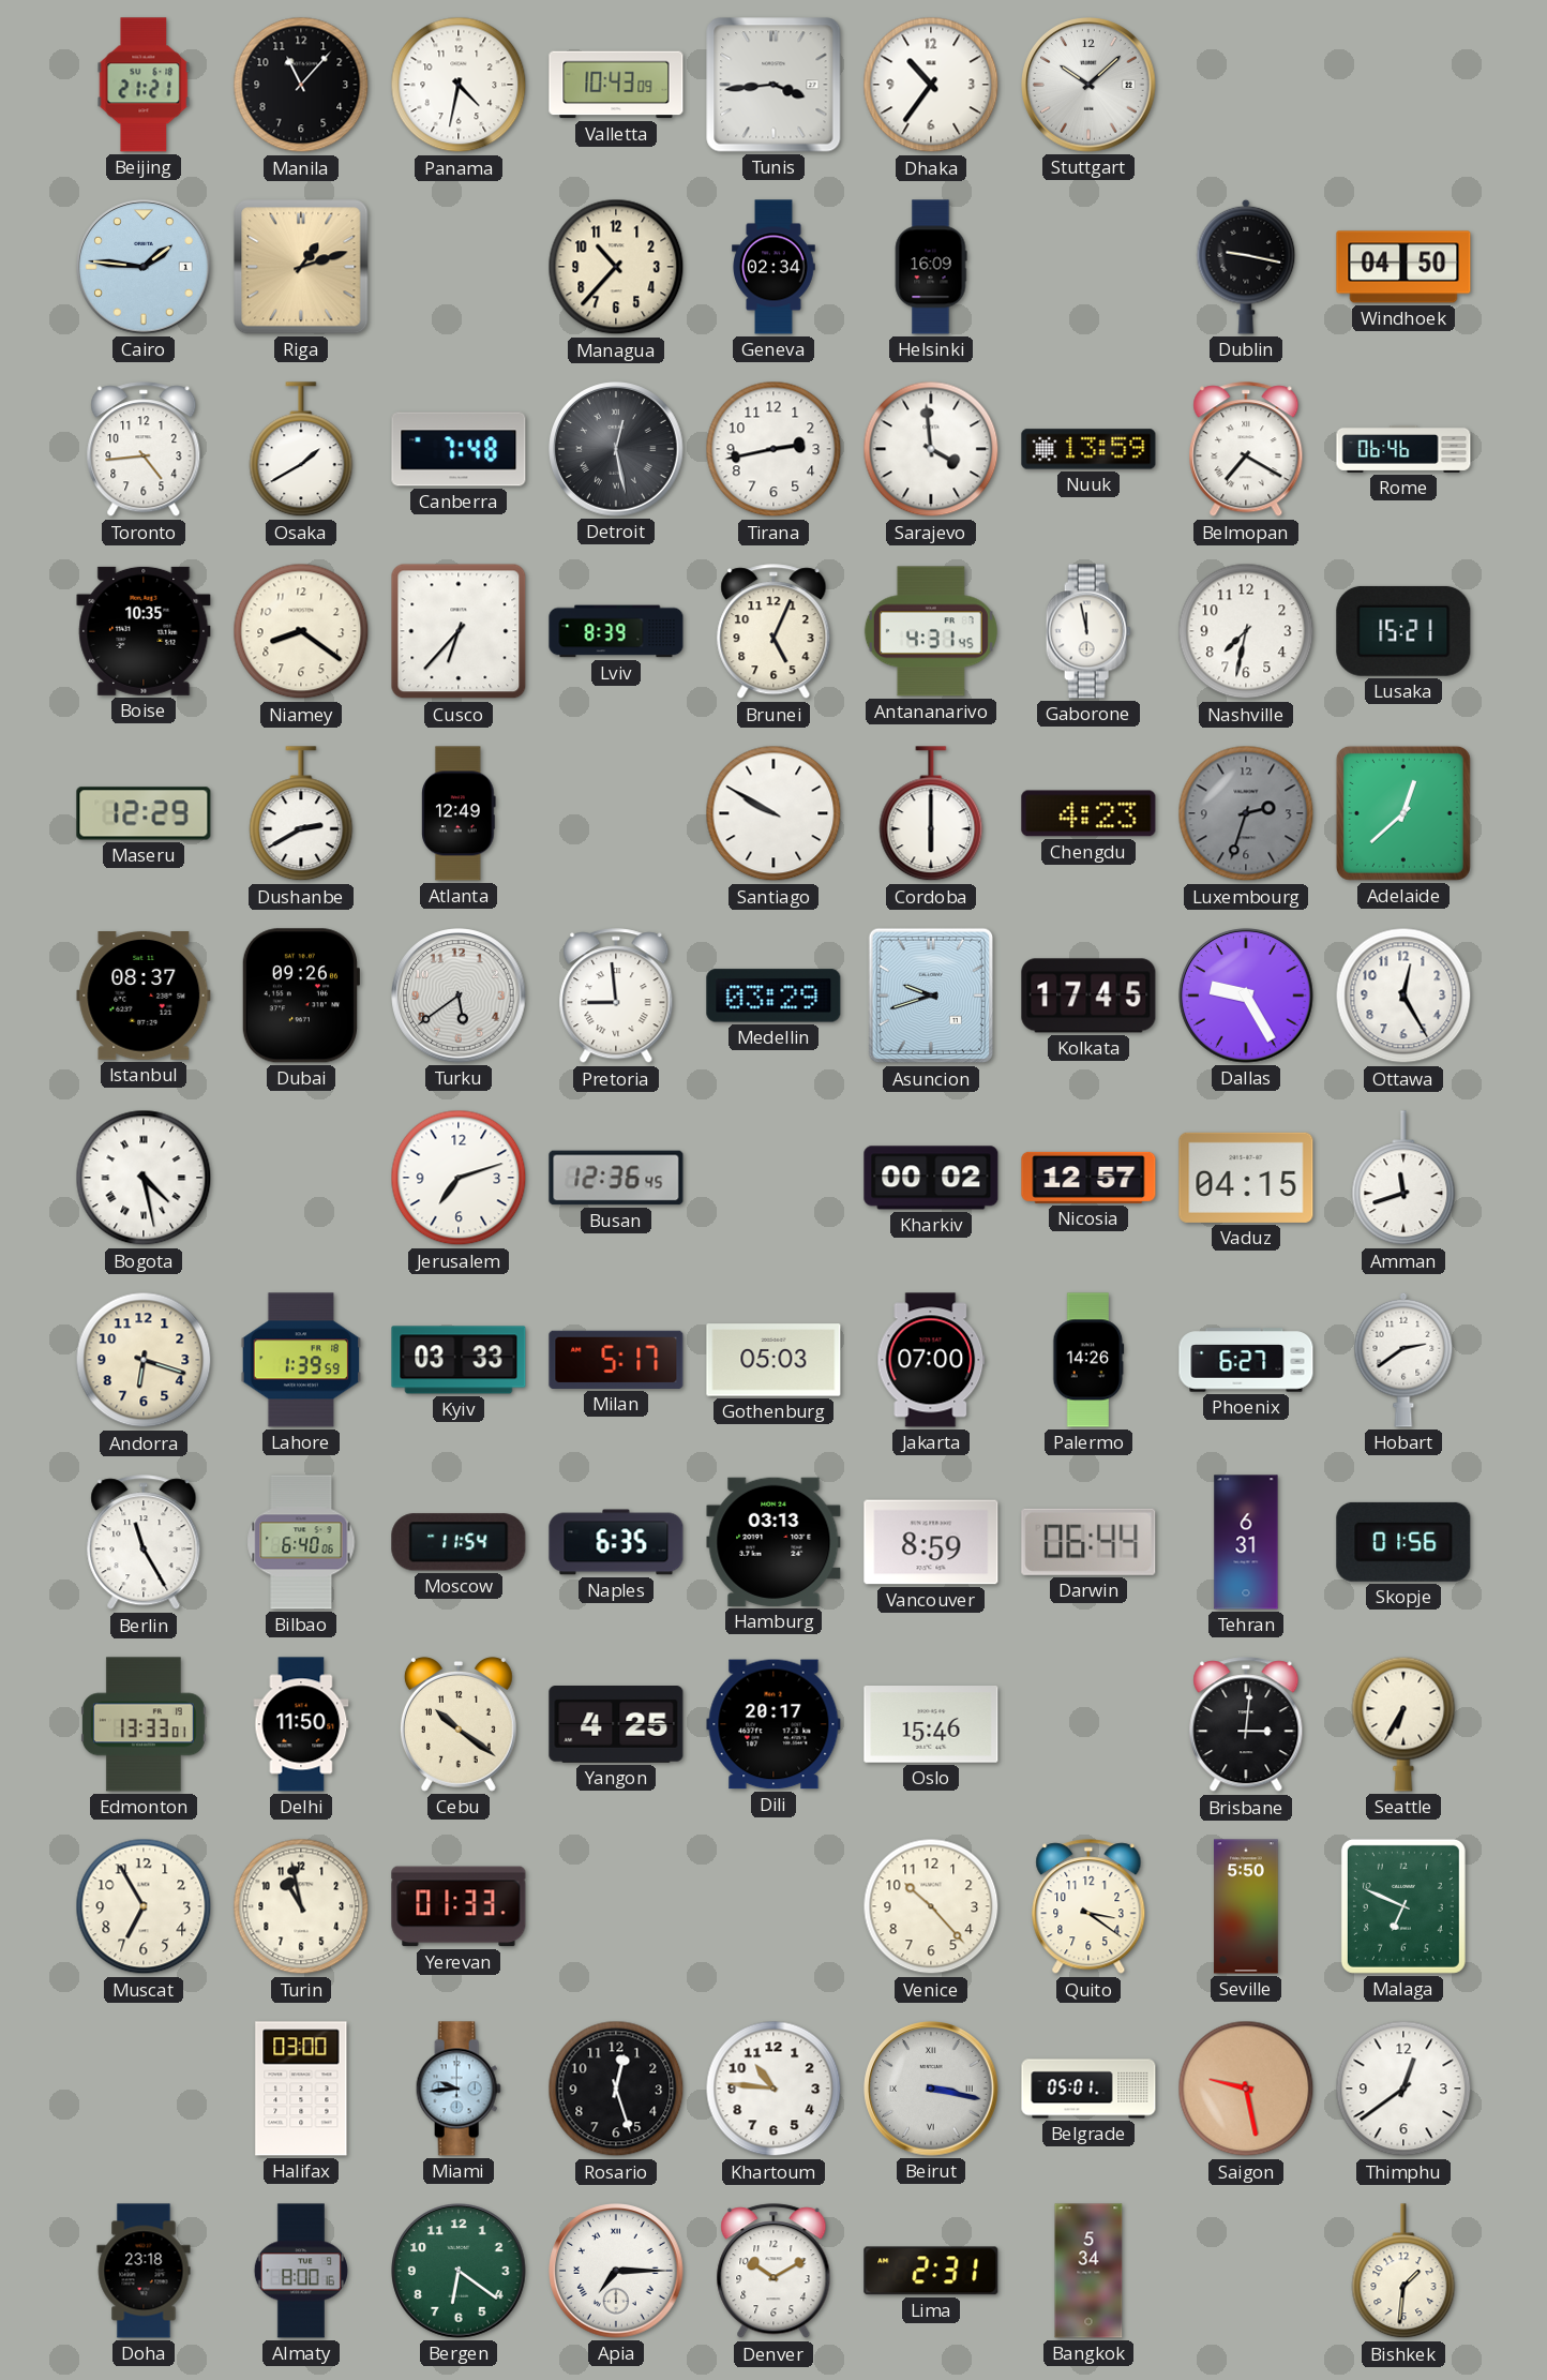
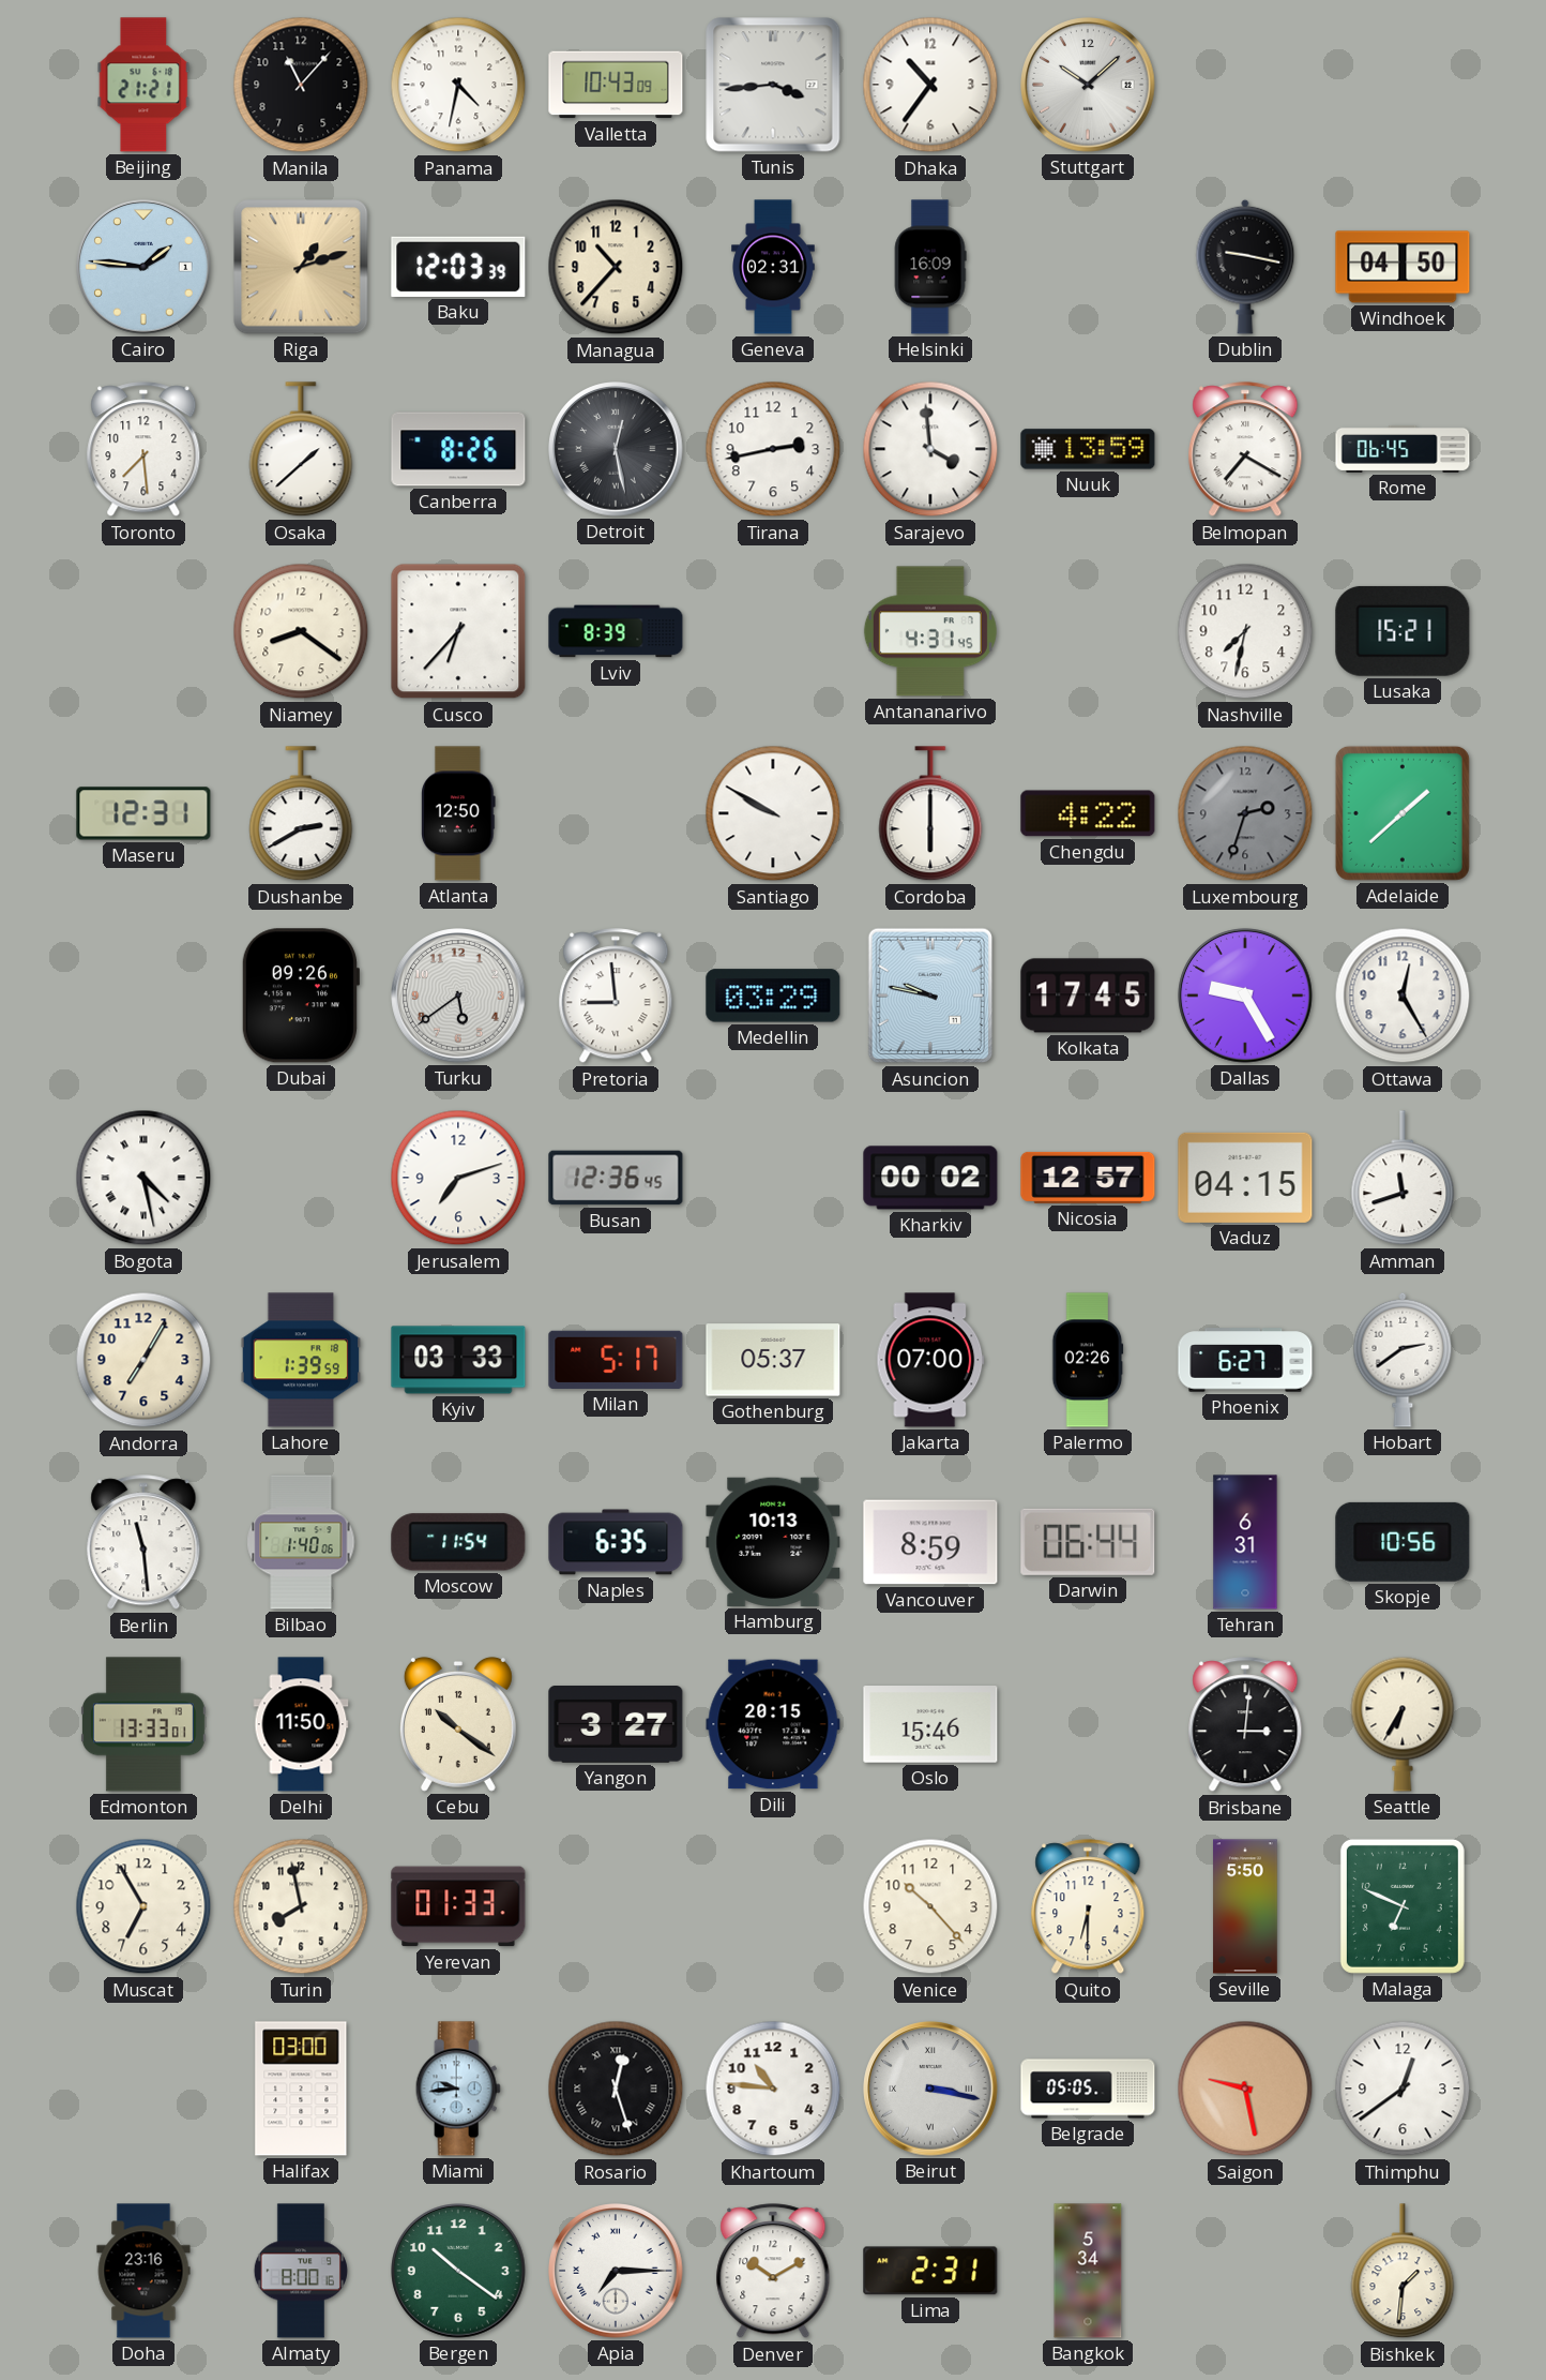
Baku: none -> 12:03 (458, 267)
Geneva: 02:34 -> 02:31 (773, 267)
Toronto: 4:44 -> 7:29 (143, 450)
Osaka: 1:40 -> 1:38 (301, 450)
Canberra: 7:48 -> 8:26 (458, 449)
Rome: 06:46 -> 06:45 (1403, 449)
Boise: 10:35 -> none (144, 631)
Brunei: 5:04 -> none (773, 632)
Gaborone: 11:58 -> none (1088, 631)
Maseru: 12:29 -> 12:31 (143, 813)
Atlanta: 12:49 -> 12:50 (458, 813)
Chengdu: 4:23 -> 4:22 (1088, 813)
Adelaide: 12:38 -> 1:38 (1403, 813)
Istanbul: 08:37 -> none (144, 997)
Asuncion: 9:42 -> 9:47 (930, 996)
Andorra: 6:18 -> 7:05 (143, 1360)
Gothenburg: 05:03 -> 05:37 (773, 1360)
Palermo: 14:26 -> 02:26 (1088, 1360)
Berlin: 11:25 -> 11:29 (143, 1543)
Bilbao: 6:40 -> 1:40 (301, 1542)
Hamburg: 03:13 -> 10:13 (773, 1542)
Skopje: 01:56 -> 10:56 (1403, 1542)
Yangon: 4:25 -> 3:27 (616, 1725)
Dili: 20:17 -> 20:15 (773, 1724)
Turin: 10:58 -> 7:58 (301, 1906)
Quito: 3:21 -> 6:30 (1088, 1907)
Rosario numerals: Arabic -> Roman (616, 2089)
Belgrade: 05:01 -> 05:05 (1088, 2089)
Doha: 23:18 -> 23:16 (143, 2271)
Bergen: 6:21 -> 10:21 (458, 2271)
